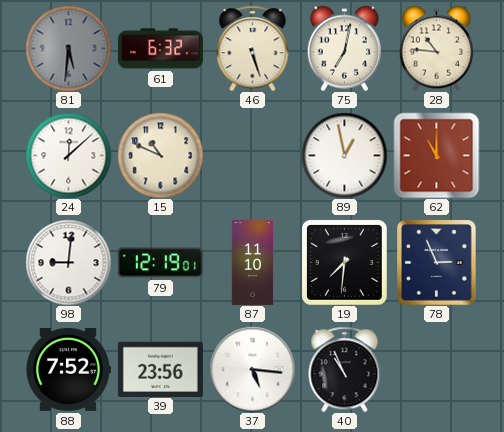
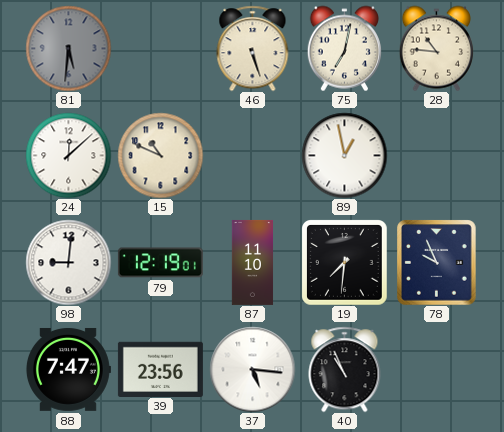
61: 6:32 -> none (160, 49)
62: 11:00 -> none (436, 155)
78: 2:56 -> 9:56 (437, 262)
88: 7:52 -> 7:47 (68, 369)
